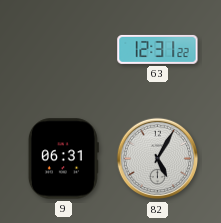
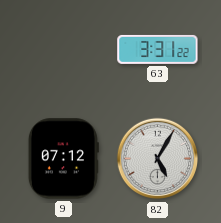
63: 12:31 -> 3:31 (158, 49)
9: 06:31 -> 07:12 (63, 159)
